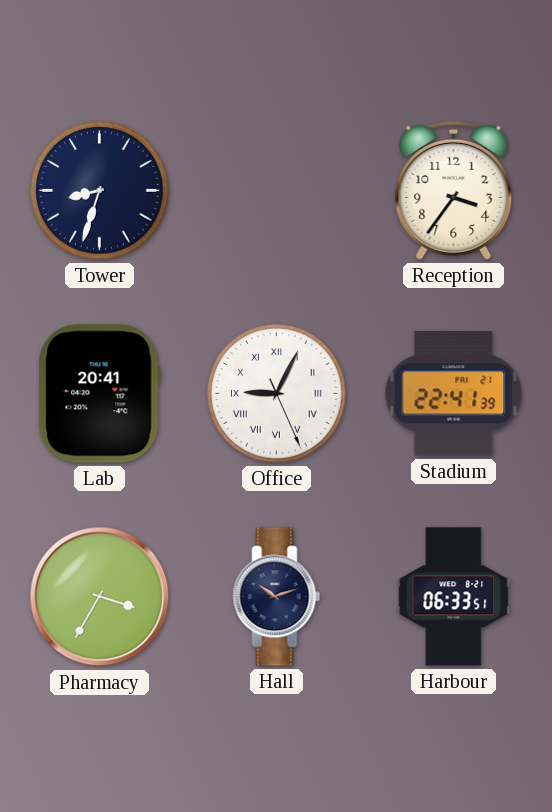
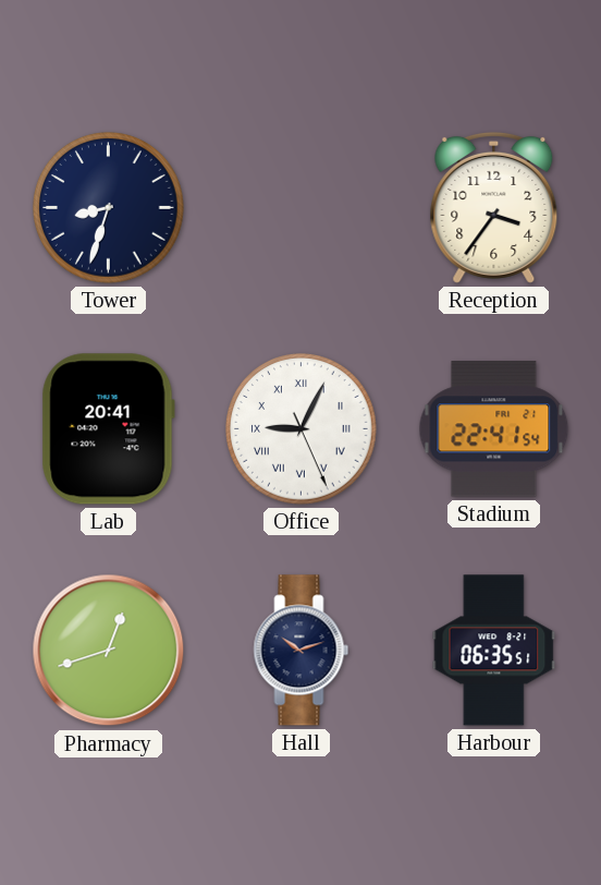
Stadium: 22:41:39 -> 22:41:54 (494, 429)
Pharmacy: 3:35 -> 12:42 (109, 651)
Harbour: 06:33 -> 06:35 (494, 651)
